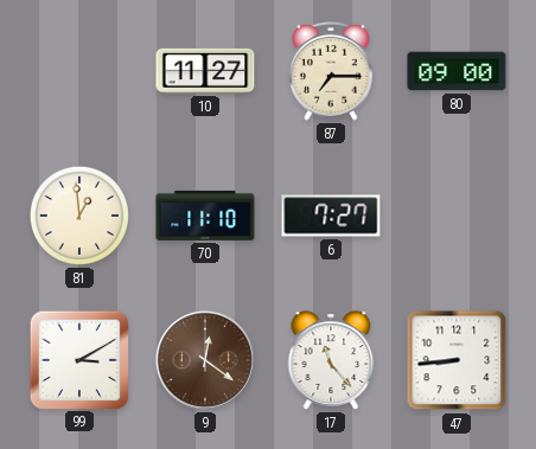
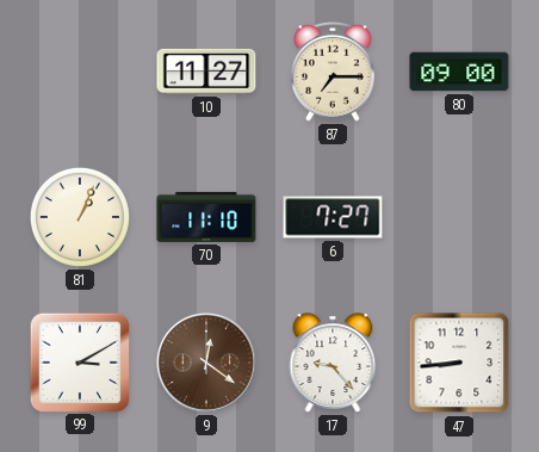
81: 12:59 -> 1:04 (80, 217)
17: 11:23 -> 9:23 (333, 363)
